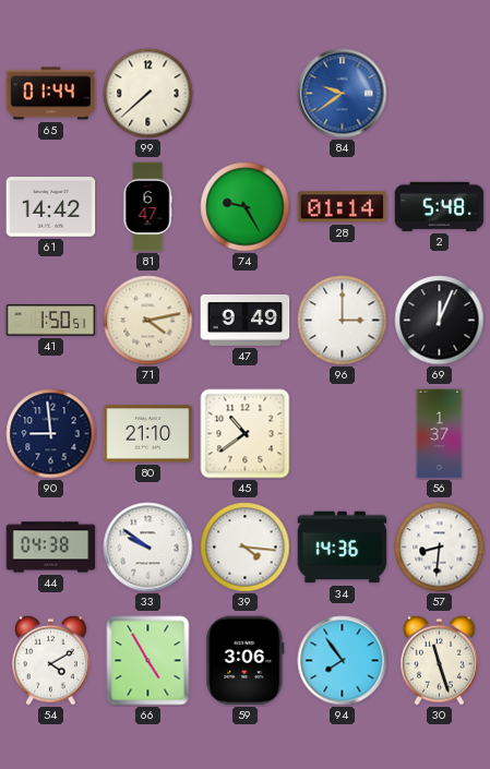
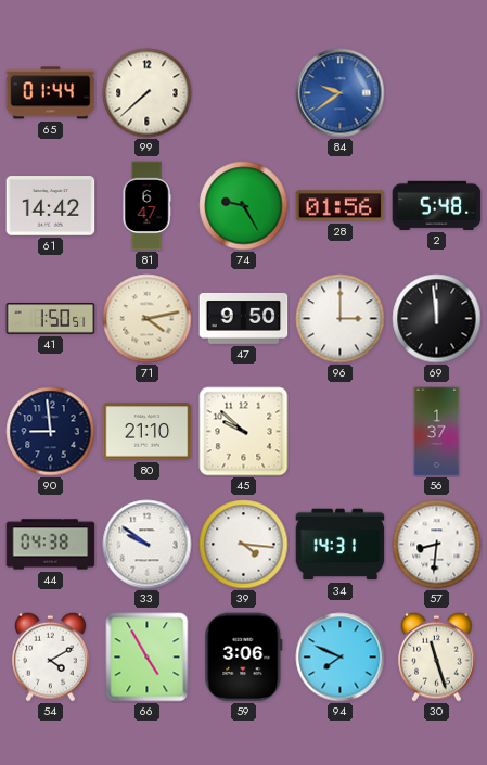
28: 01:14 -> 01:56 (341, 206)
47: 9:49 -> 9:50 (244, 319)
69: 12:04 -> 11:59 (437, 319)
45: 10:39 -> 9:52 (244, 432)
34: 14:36 -> 14:31 (341, 545)
94: 7:54 -> 7:49 (341, 658)
